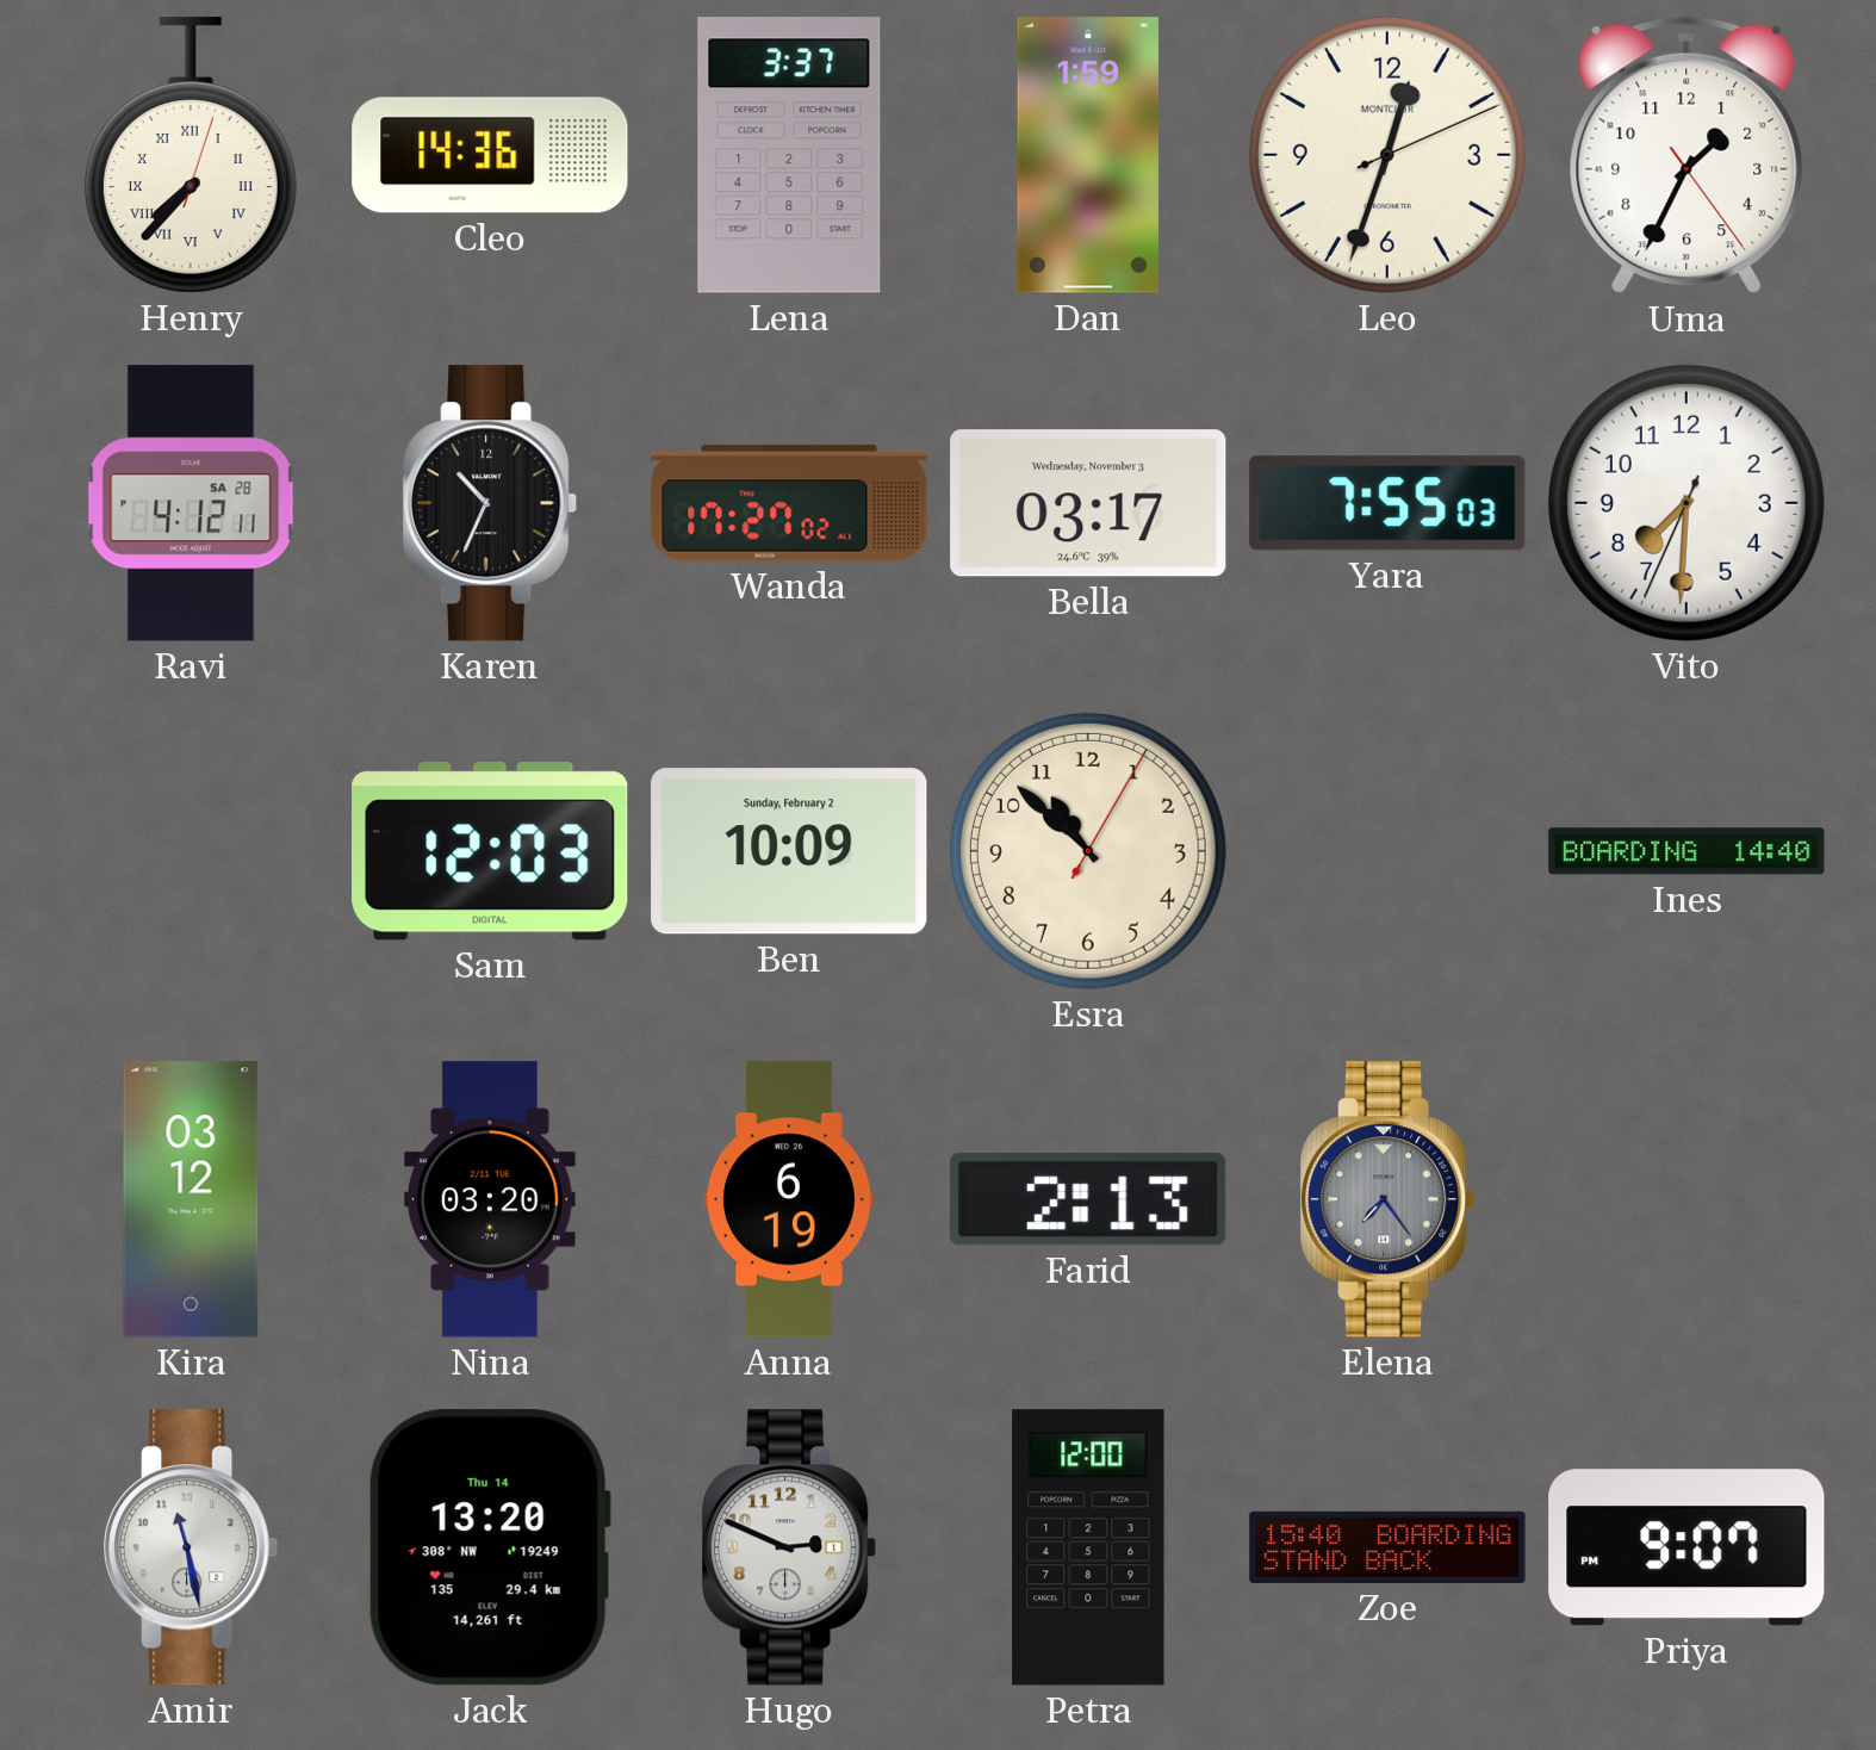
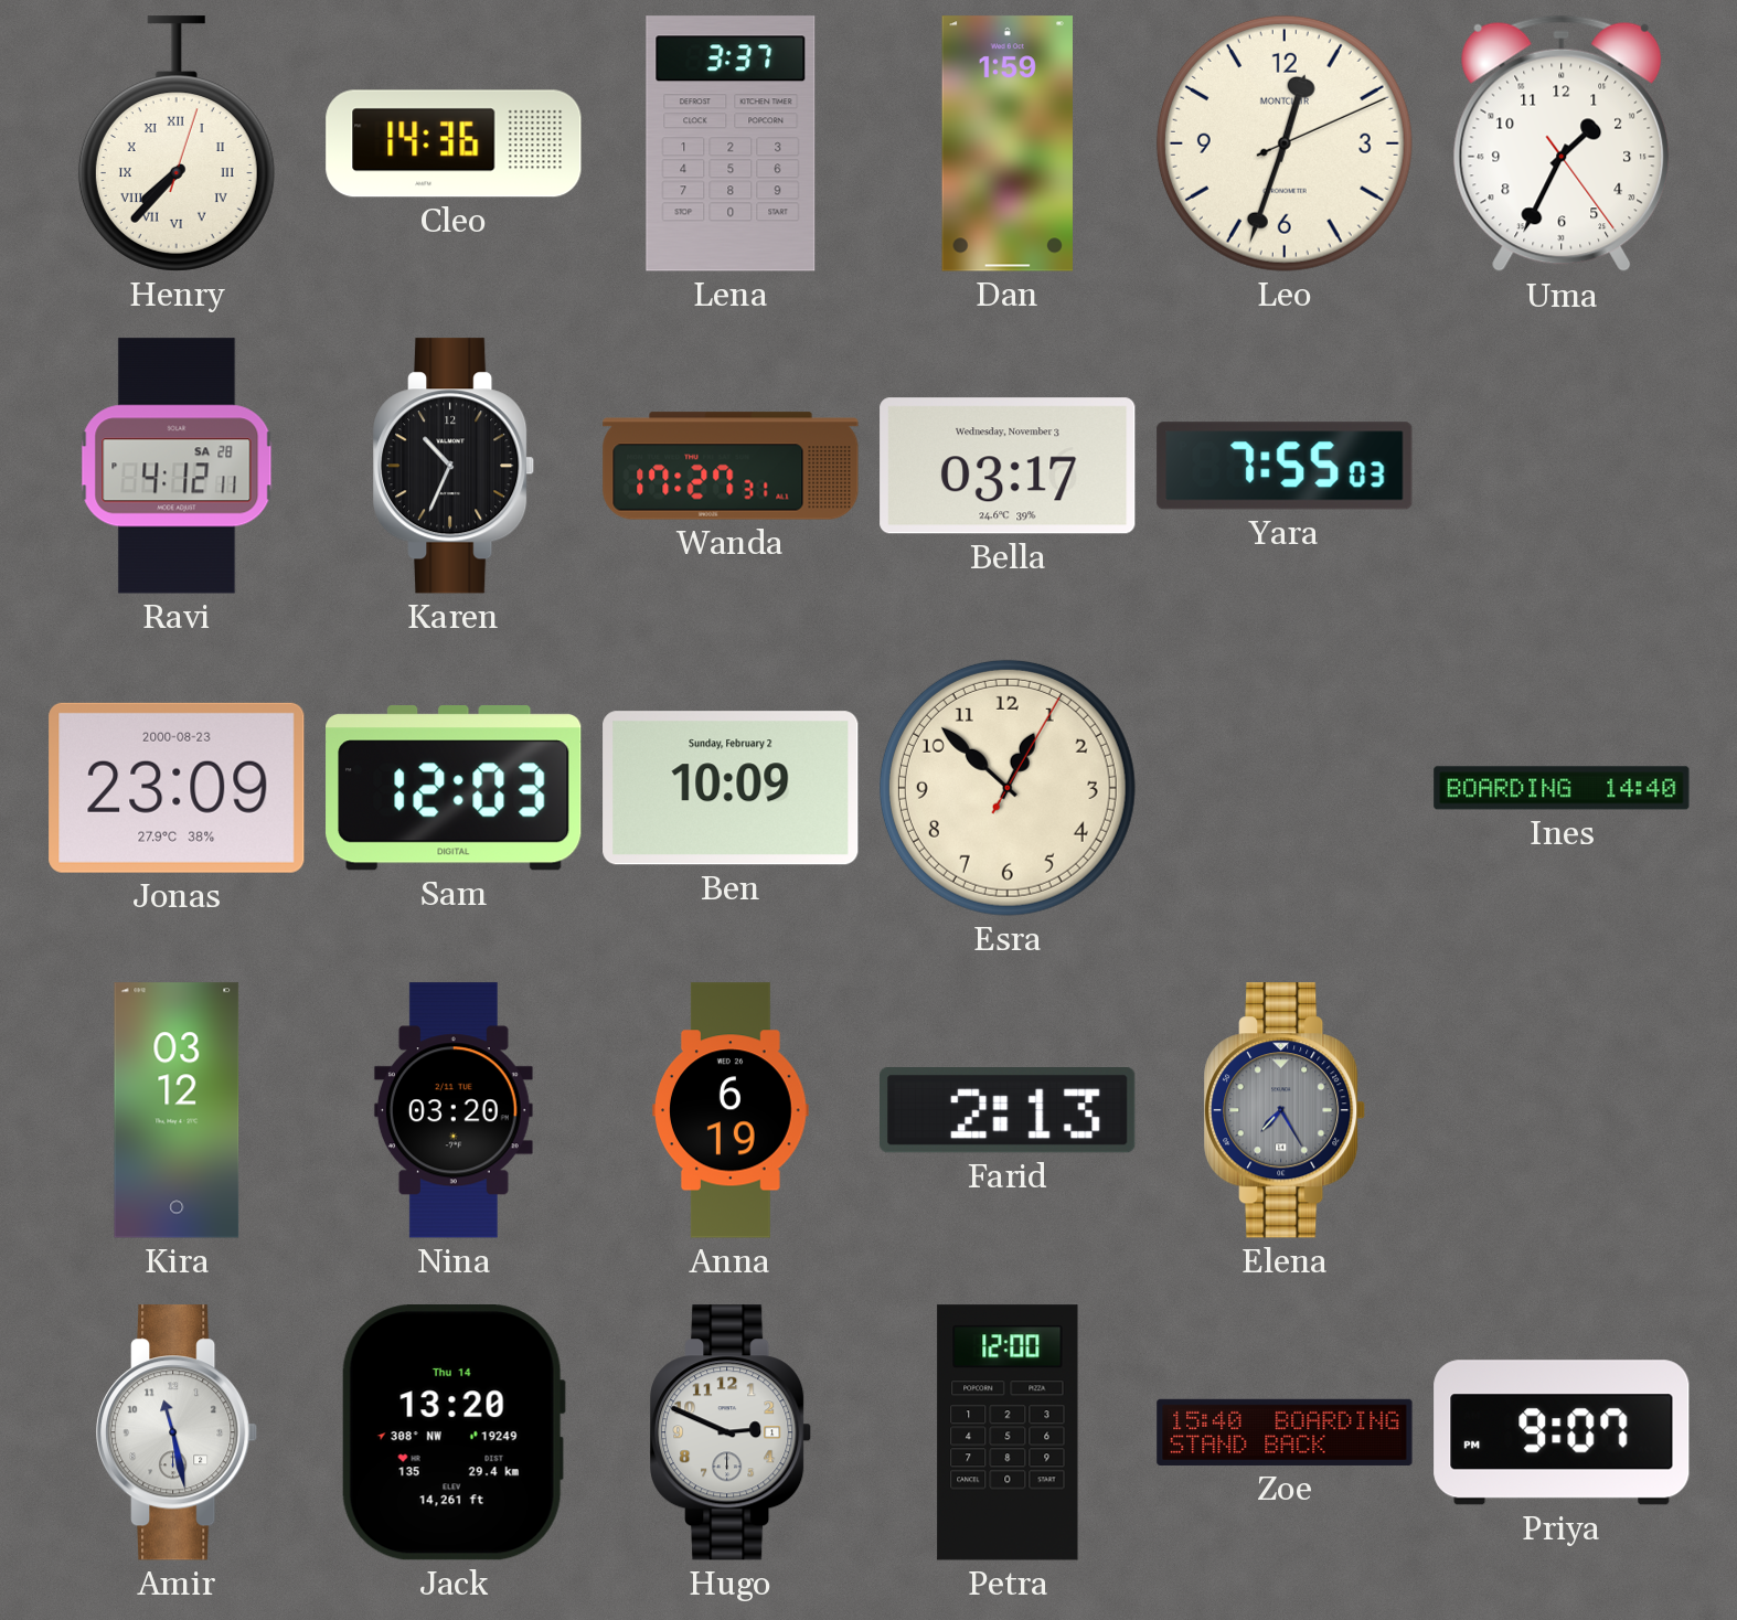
Wanda: 17:27:02 -> 17:27:31 (731, 466)
Vito: 7:30 -> none (1686, 503)
Jonas: none -> 23:09 (177, 788)
Esra: 10:52 -> 12:52 (1008, 788)
Elena: 7:24 -> 7:25 (1286, 1110)
